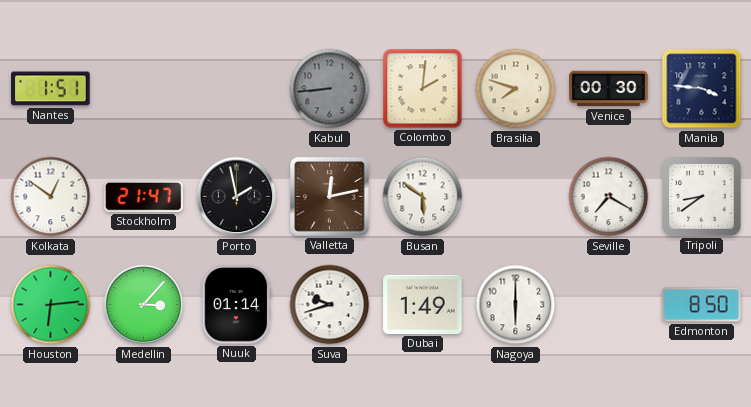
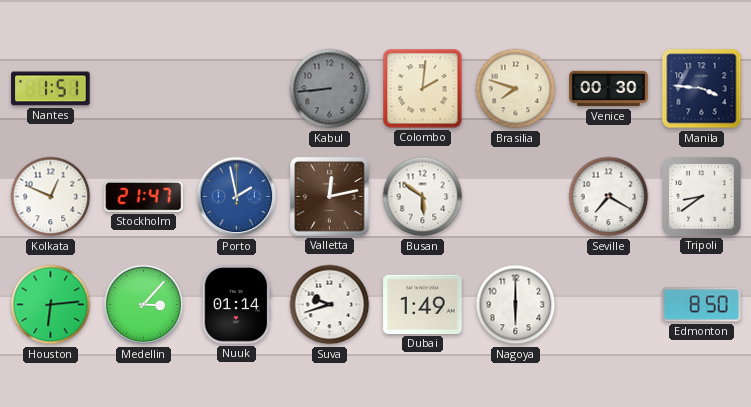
Kolkata: 12:51 -> 12:49 (51, 197)
Porto dial: black -> blue (237, 197)
